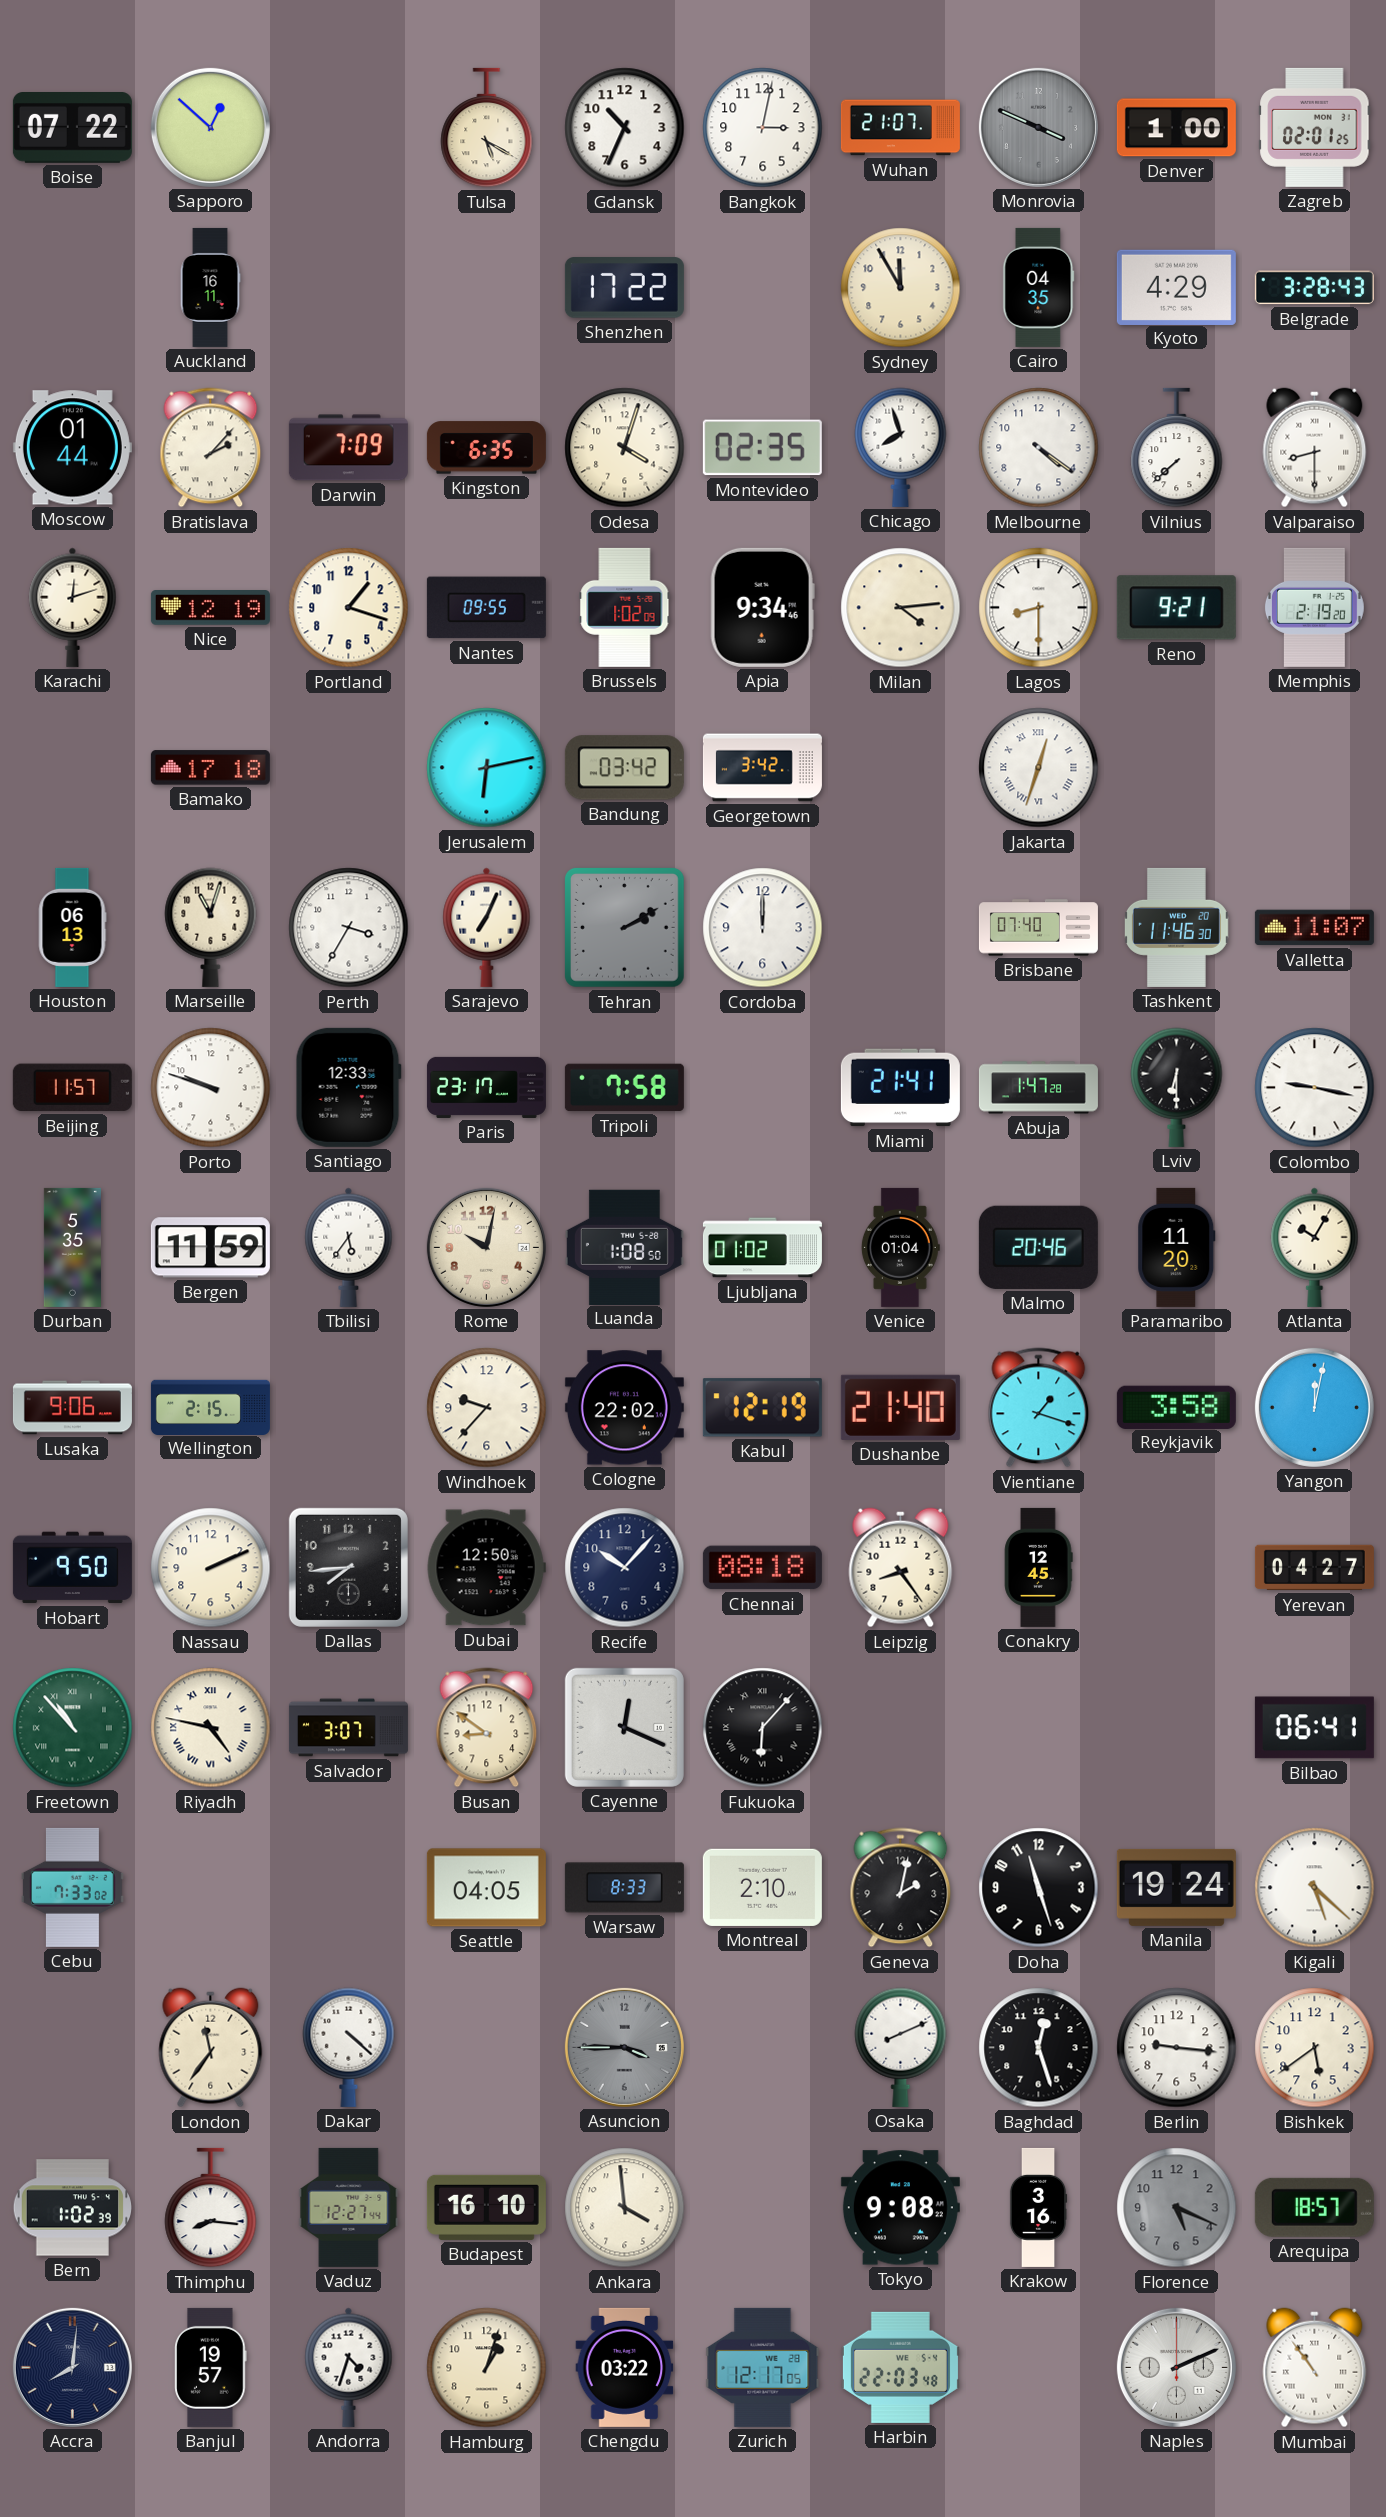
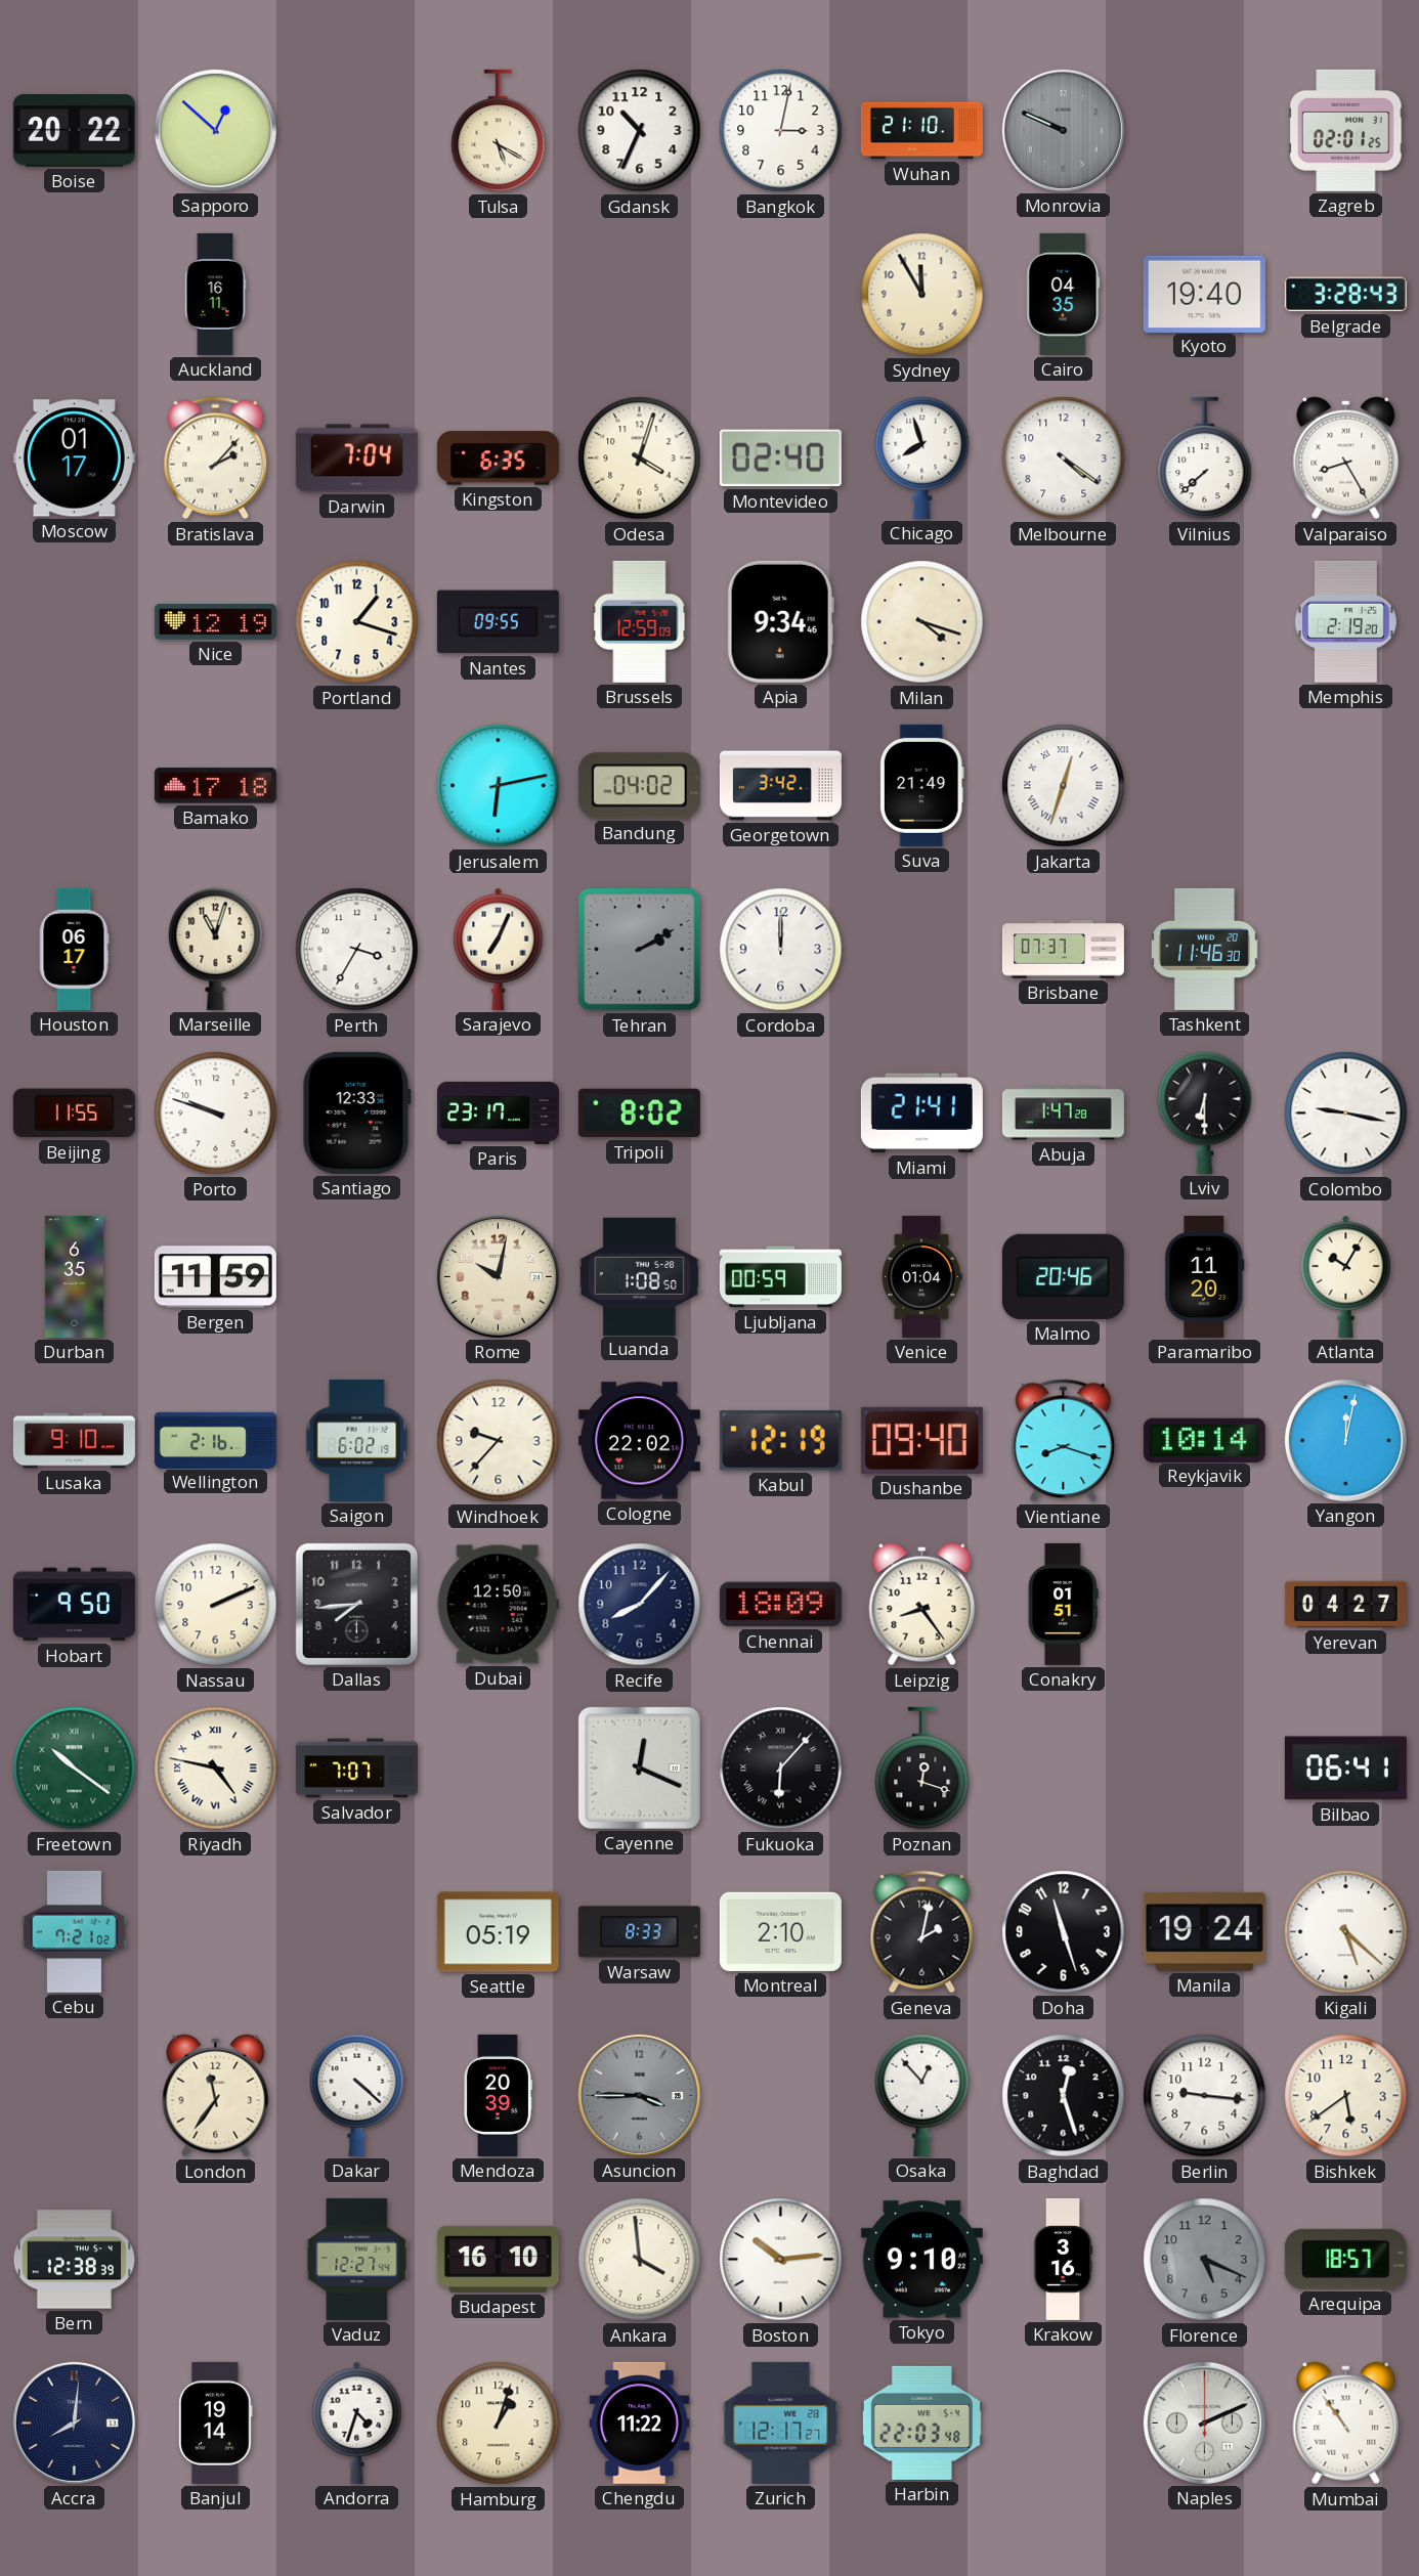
Boise: 07:22 -> 20:22 (74, 131)
Wuhan: 21:07 -> 21:10 (921, 131)
Monrovia: 3:49 -> 9:49 (1063, 130)
Denver: 1:00 -> none (1176, 128)
Shenzhen: 17:22 -> none (624, 288)
Kyoto: 4:29 -> 19:40 (1204, 294)
Moscow: 01:44 -> 01:17 (74, 459)
Darwin: 7:09 -> 7:04 (356, 459)
Montevideo: 02:35 -> 02:40 (780, 459)
Valparaiso: 8:30 -> 8:25 (1346, 459)
Karachi: 12:12 -> none (73, 607)
Brussels: 1:02 -> 12:59 (640, 621)
Milan: 4:14 -> 4:18 (922, 622)
Lagos: 8:30 -> none (1039, 608)
Reno: 9:21 -> none (1176, 608)
Bandung: 03:42 -> 04:02 (639, 786)
Suva: none -> 21:49 (921, 785)
Houston: 06:13 -> 06:17 (74, 949)
Brisbane: 07:40 -> 07:37 (1063, 950)
Valletta: 11:07 -> none (1314, 928)
Beijing: 11:57 -> 11:55 (74, 1114)
Tripoli: 7:58 -> 8:02 (639, 1114)
Durban: 5:35 -> 6:35 (74, 1276)
Tbilisi: 5:36 -> none (349, 1247)
Ljubljana: 01:02 -> 00:59 (780, 1277)
Lusaka: 9:06 -> 9:10 (74, 1441)
Wellington: 2:15 -> 2:16 (215, 1440)
Saigon: none -> 6:02 (357, 1440)
Dushanbe: 21:40 -> 09:40 (921, 1440)
Vientiane: 1:18 -> 8:18 (1064, 1441)
Reykjavik: 3:58 -> 10:14 (1204, 1440)
Recife: 10:07 -> 8:07 (640, 1605)
Chennai: 08:18 -> 18:09 (780, 1605)
Conakry: 12:45 -> 01:51 (1064, 1604)
Freetown: 10:53 -> 10:21 (75, 1769)
Salvador: 3:07 -> 7:07 (356, 1769)
Busan: 8:51 -> none (487, 1728)
Poznan: none -> 12:18 (922, 1769)
Cebu: 7:33 -> 7:21 (75, 1931)
Seattle: 04:05 -> 05:19 (498, 1932)
Mendoza: none -> 20:39 (499, 2095)
Osaka: 8:11 -> 12:53 (922, 2095)
Bern: 1:02 -> 12:38 (74, 2260)
Thimphu: 8:16 -> none (211, 2208)
Boston: none -> 10:14 (781, 2260)
Tokyo: 9:08 -> 9:10 (921, 2260)
Banjul: 19:57 -> 19:14 (216, 2422)
Chengdu: 03:22 -> 11:22 (640, 2422)
Zurich: 12:17:05 -> 12:17:27 (781, 2422)
